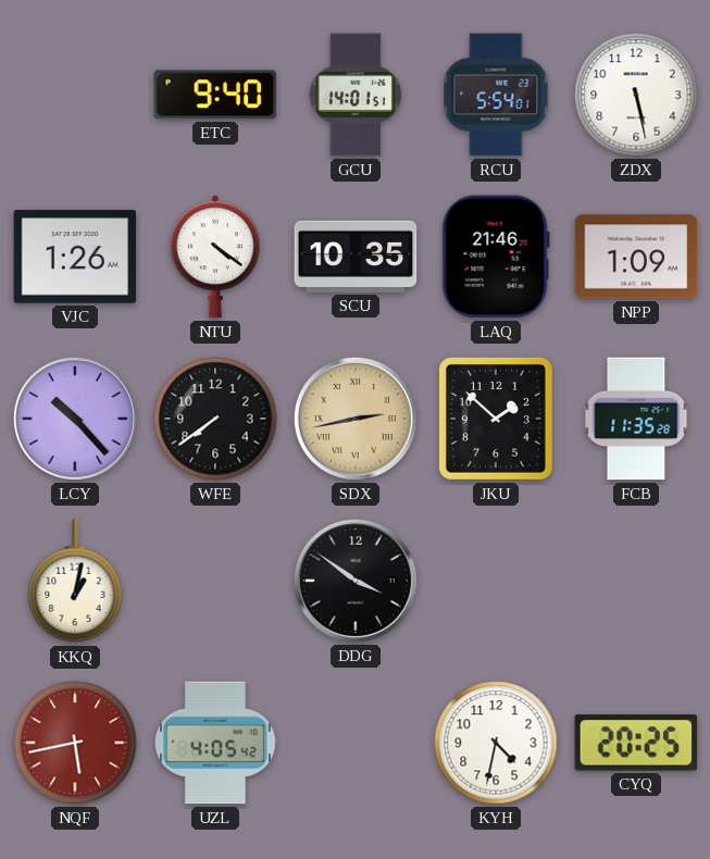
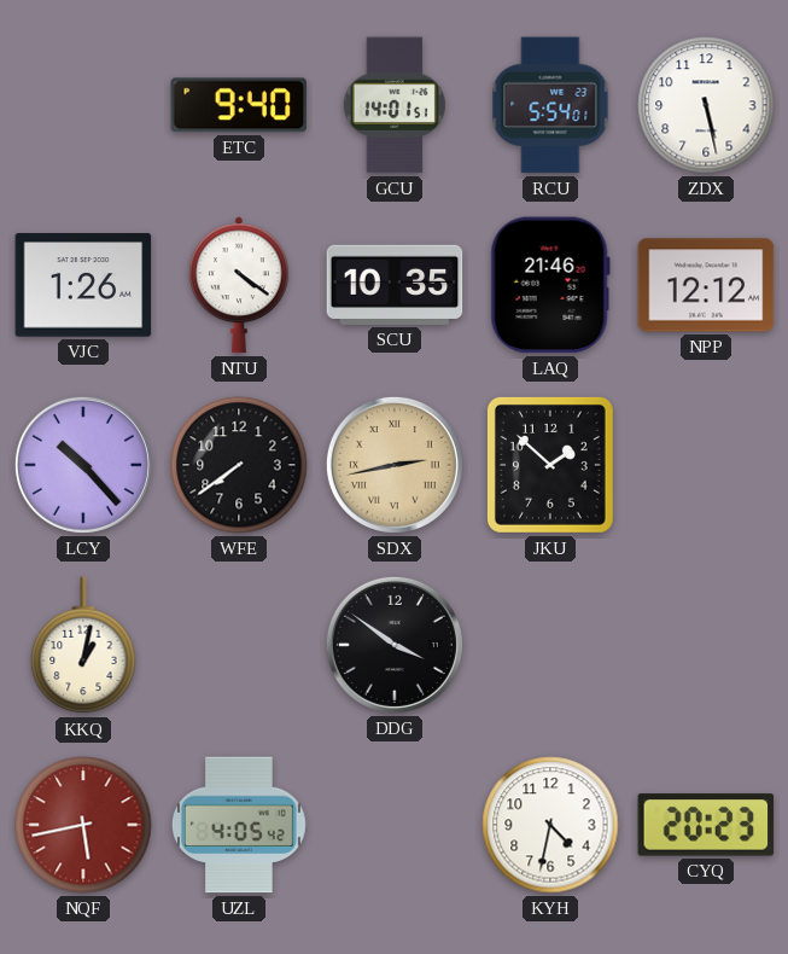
NPP: 1:09 -> 12:12 (706, 285)
FCB: 11:35 -> none (636, 419)
CYQ: 20:25 -> 20:23 (706, 825)
